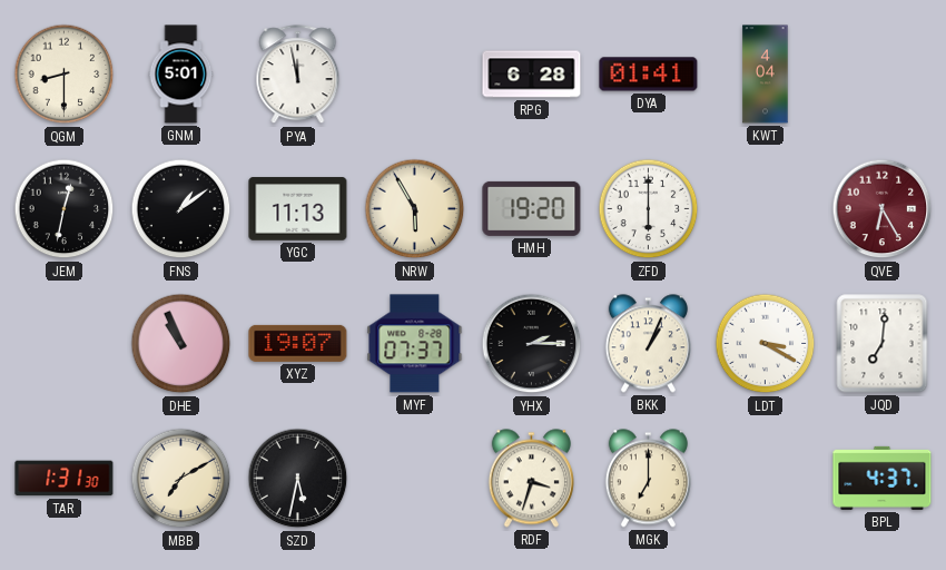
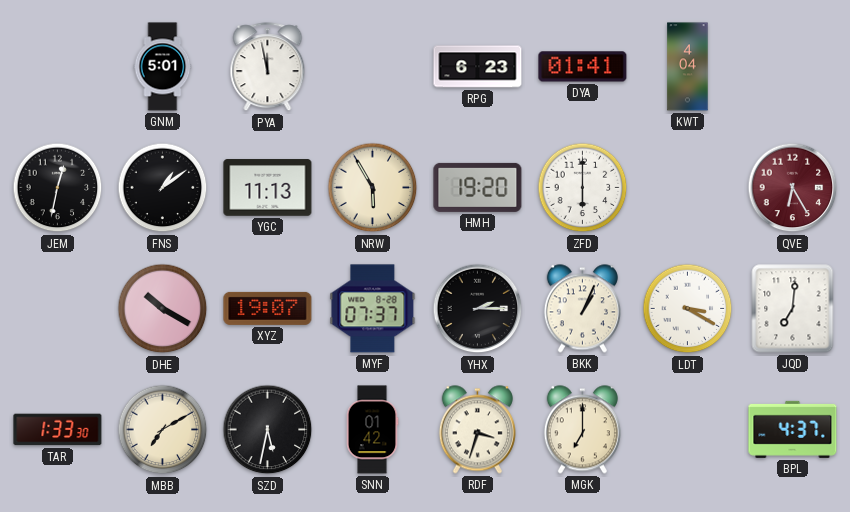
QGM: 8:30 -> none (65, 75)
RPG: 6:28 -> 6:23 (478, 67)
DHE: 10:56 -> 10:20 (163, 309)
TAR: 1:31 -> 1:33 (58, 430)
SNN: none -> 01:42 (372, 430)
